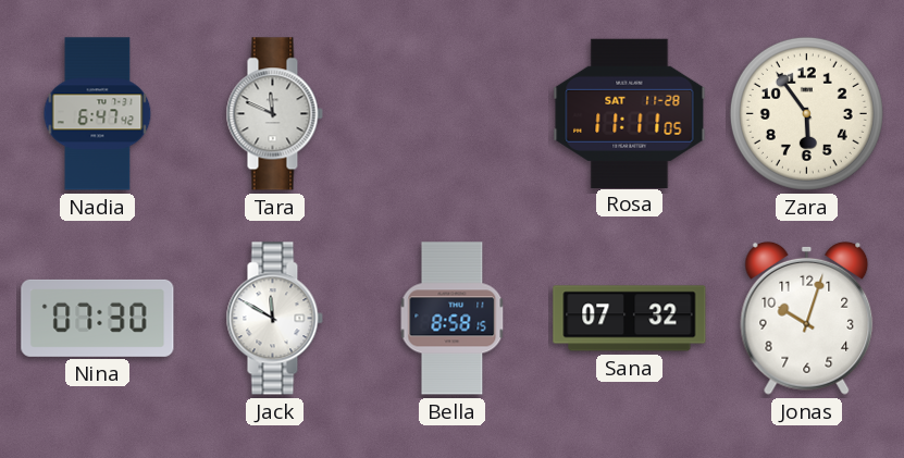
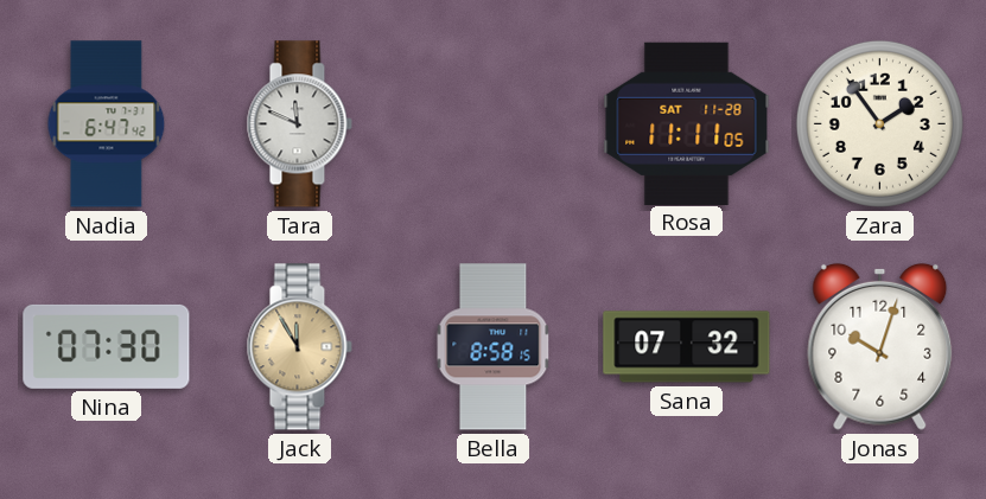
Zara: 5:54 -> 1:54 (879, 123)
Jack: 11:50 -> 11:55 (299, 347)
Jack dial: white -> champagne (299, 347)
